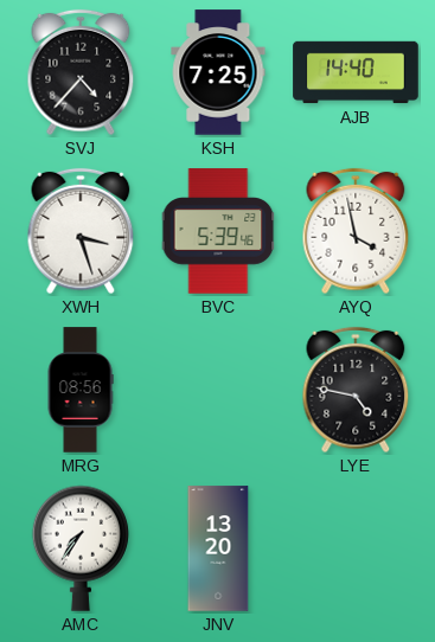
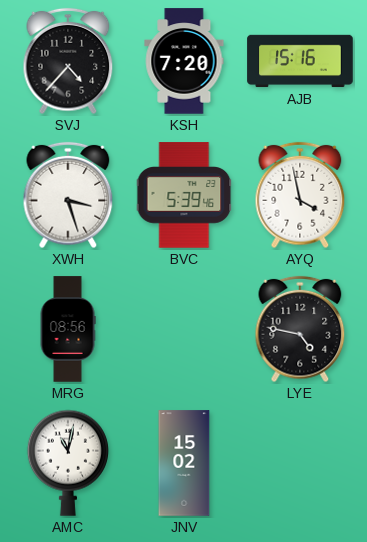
KSH: 7:25 -> 7:20 (184, 61)
AJB: 14:40 -> 15:16 (300, 61)
AMC: 7:36 -> 11:02 (68, 463)
JNV: 13:20 -> 15:02 (184, 463)
